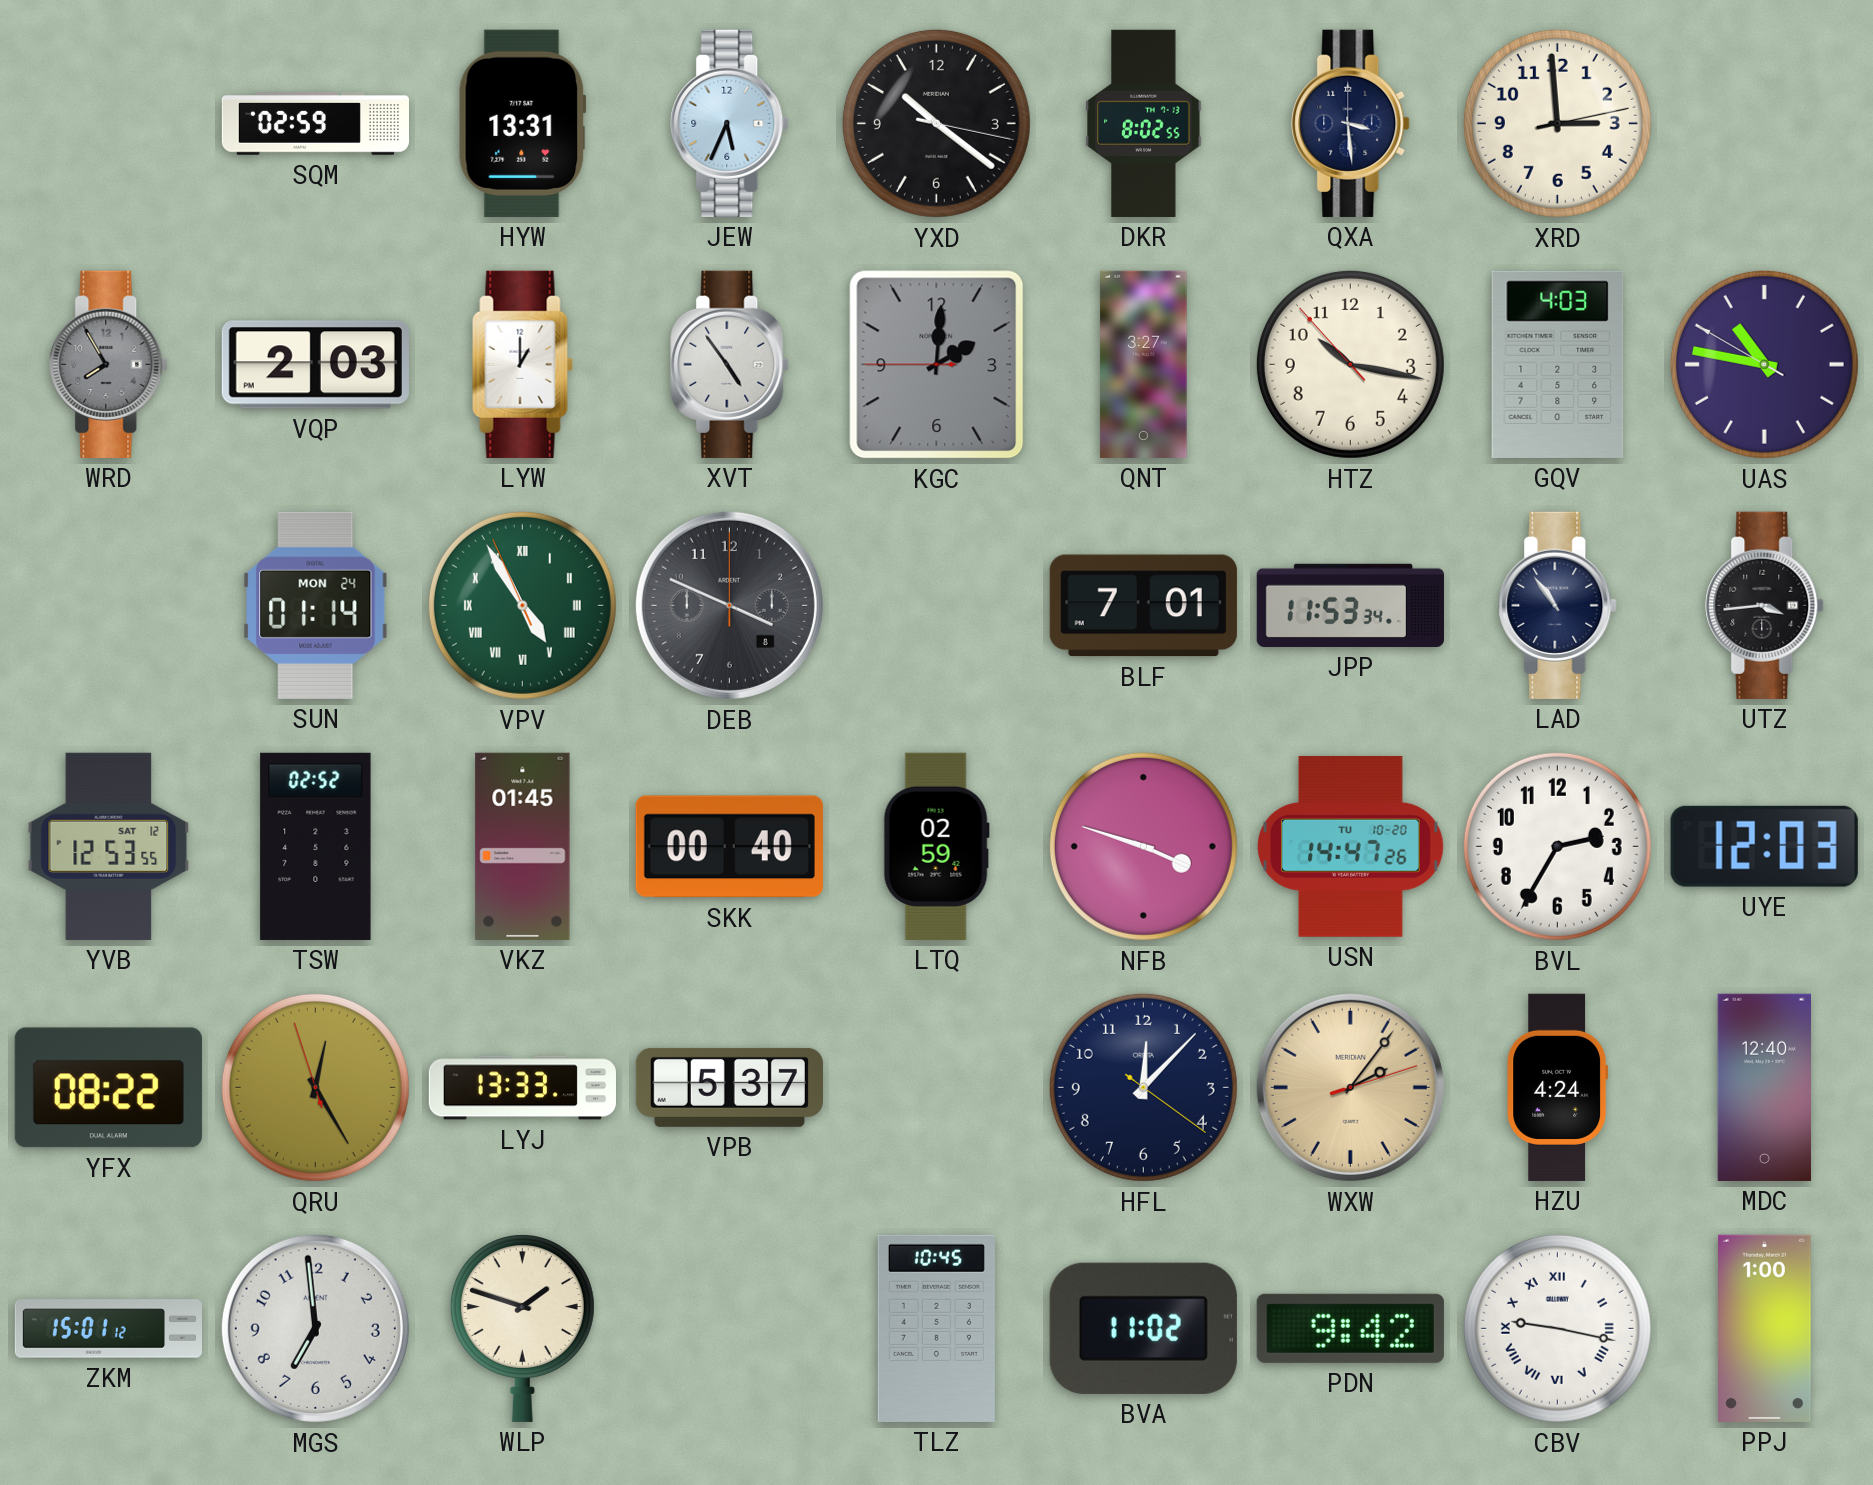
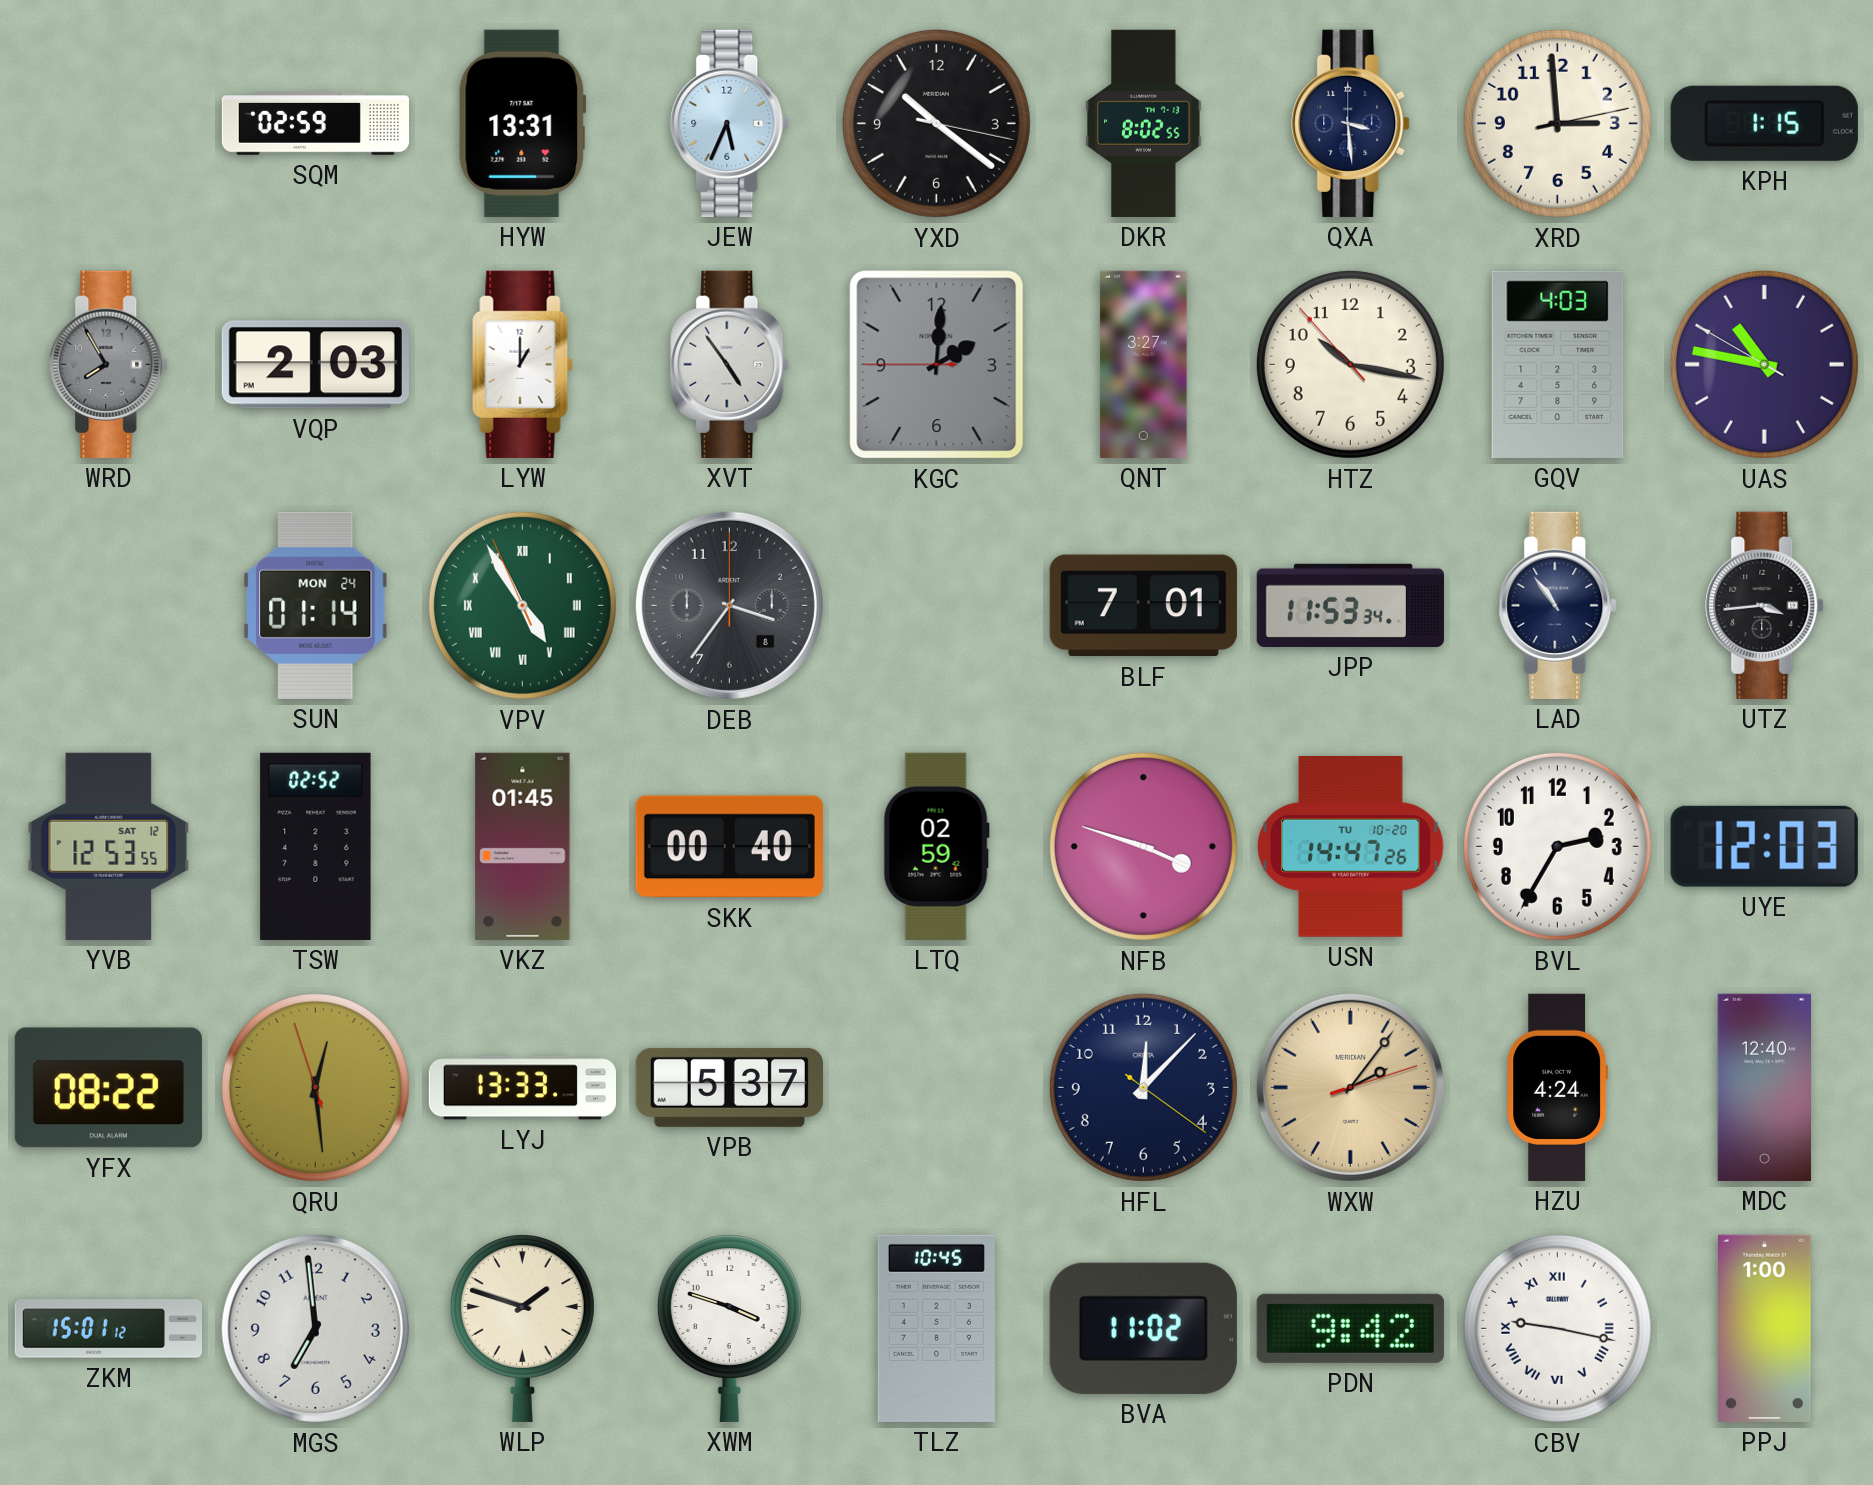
KPH: none -> 1:15 (1764, 123)
DEB: 3:49 -> 3:36 (729, 605)
QRU: 12:24 -> 12:28 (315, 1087)
XWM: none -> 3:48 (729, 1328)
